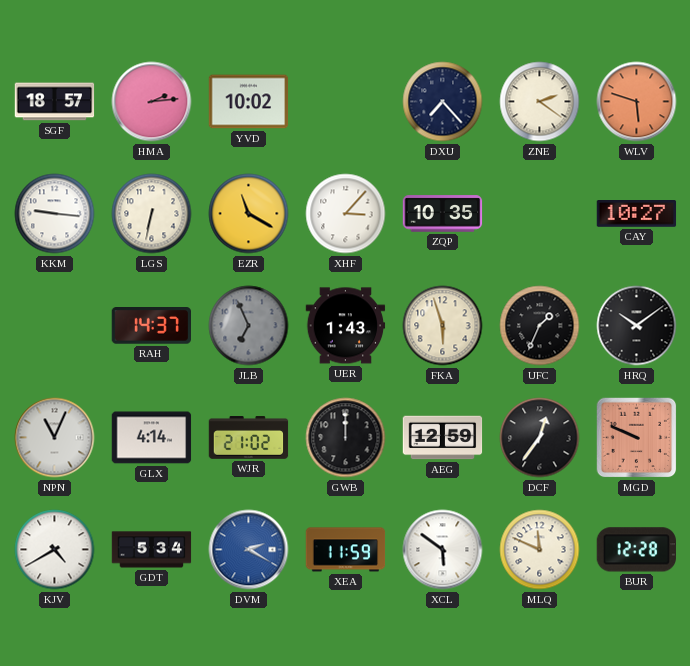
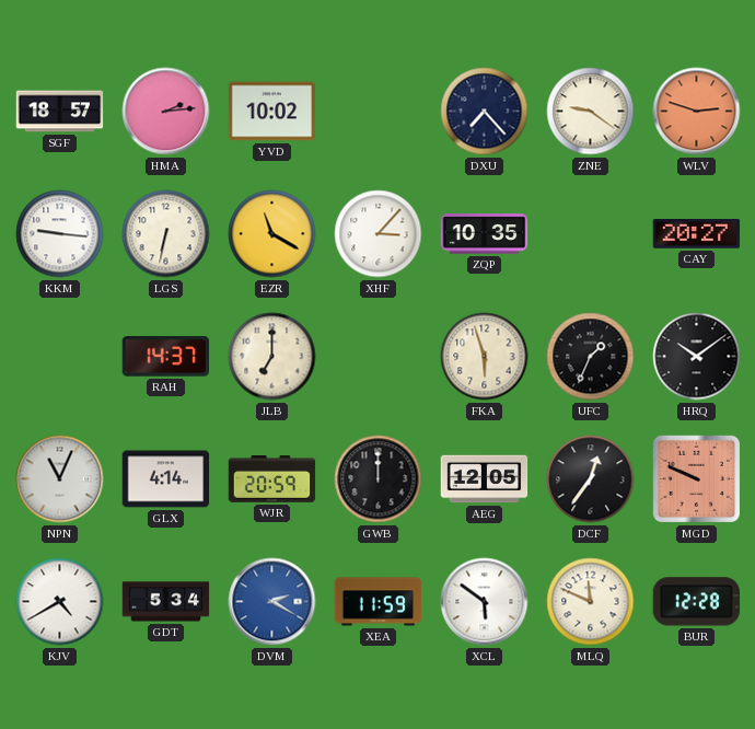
ZNE: 2:21 -> 9:21 (591, 112)
WLV: 5:48 -> 2:48 (697, 112)
CAY: 10:27 -> 20:27 (697, 234)
JLB: 6:56 -> 7:00 (272, 357)
JLB dial: grey -> cream (272, 357)
UER: 1:43 -> none (346, 326)
WJR: 21:02 -> 20:59 (272, 479)
AEG: 12:59 -> 12:05 (485, 479)
